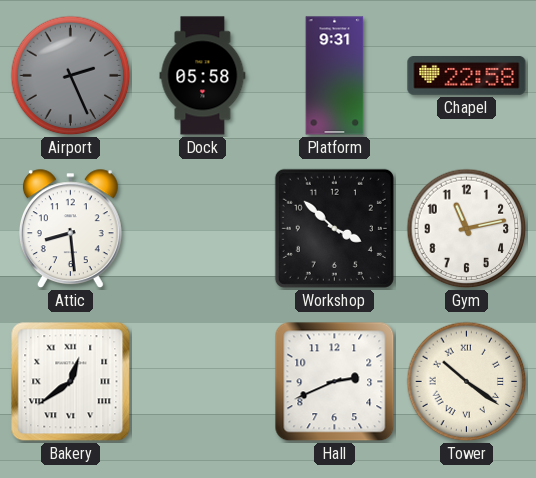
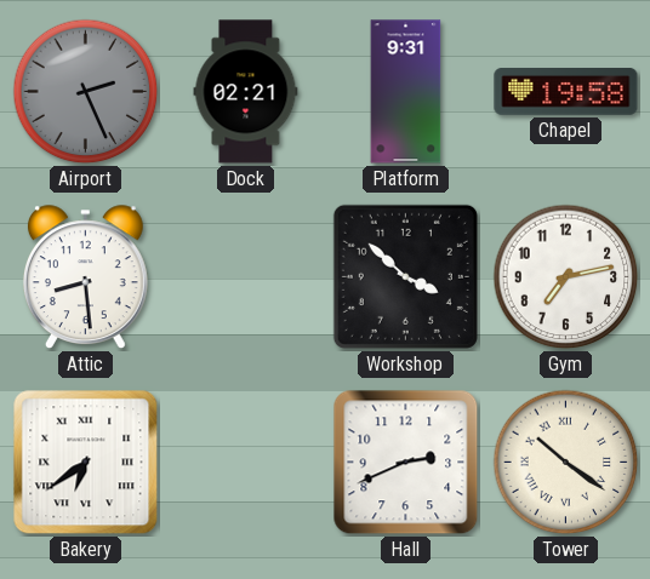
Dock: 05:58 -> 02:21 (246, 92)
Chapel: 22:58 -> 19:58 (566, 92)
Gym: 11:13 -> 7:13 (566, 277)
Bakery: 12:39 -> 6:39 (86, 463)
